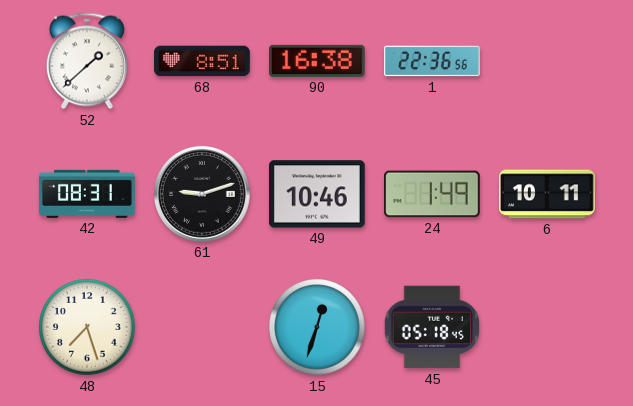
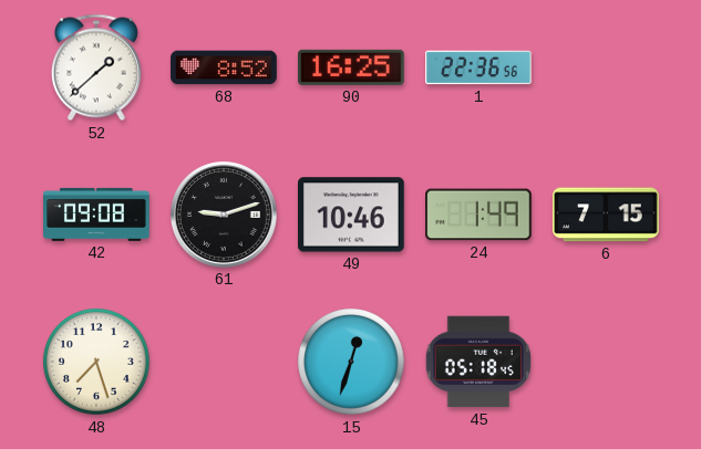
68: 8:51 -> 8:52 (224, 67)
90: 16:38 -> 16:25 (352, 67)
42: 08:31 -> 09:08 (96, 215)
6: 10:11 -> 7:15 (606, 215)
